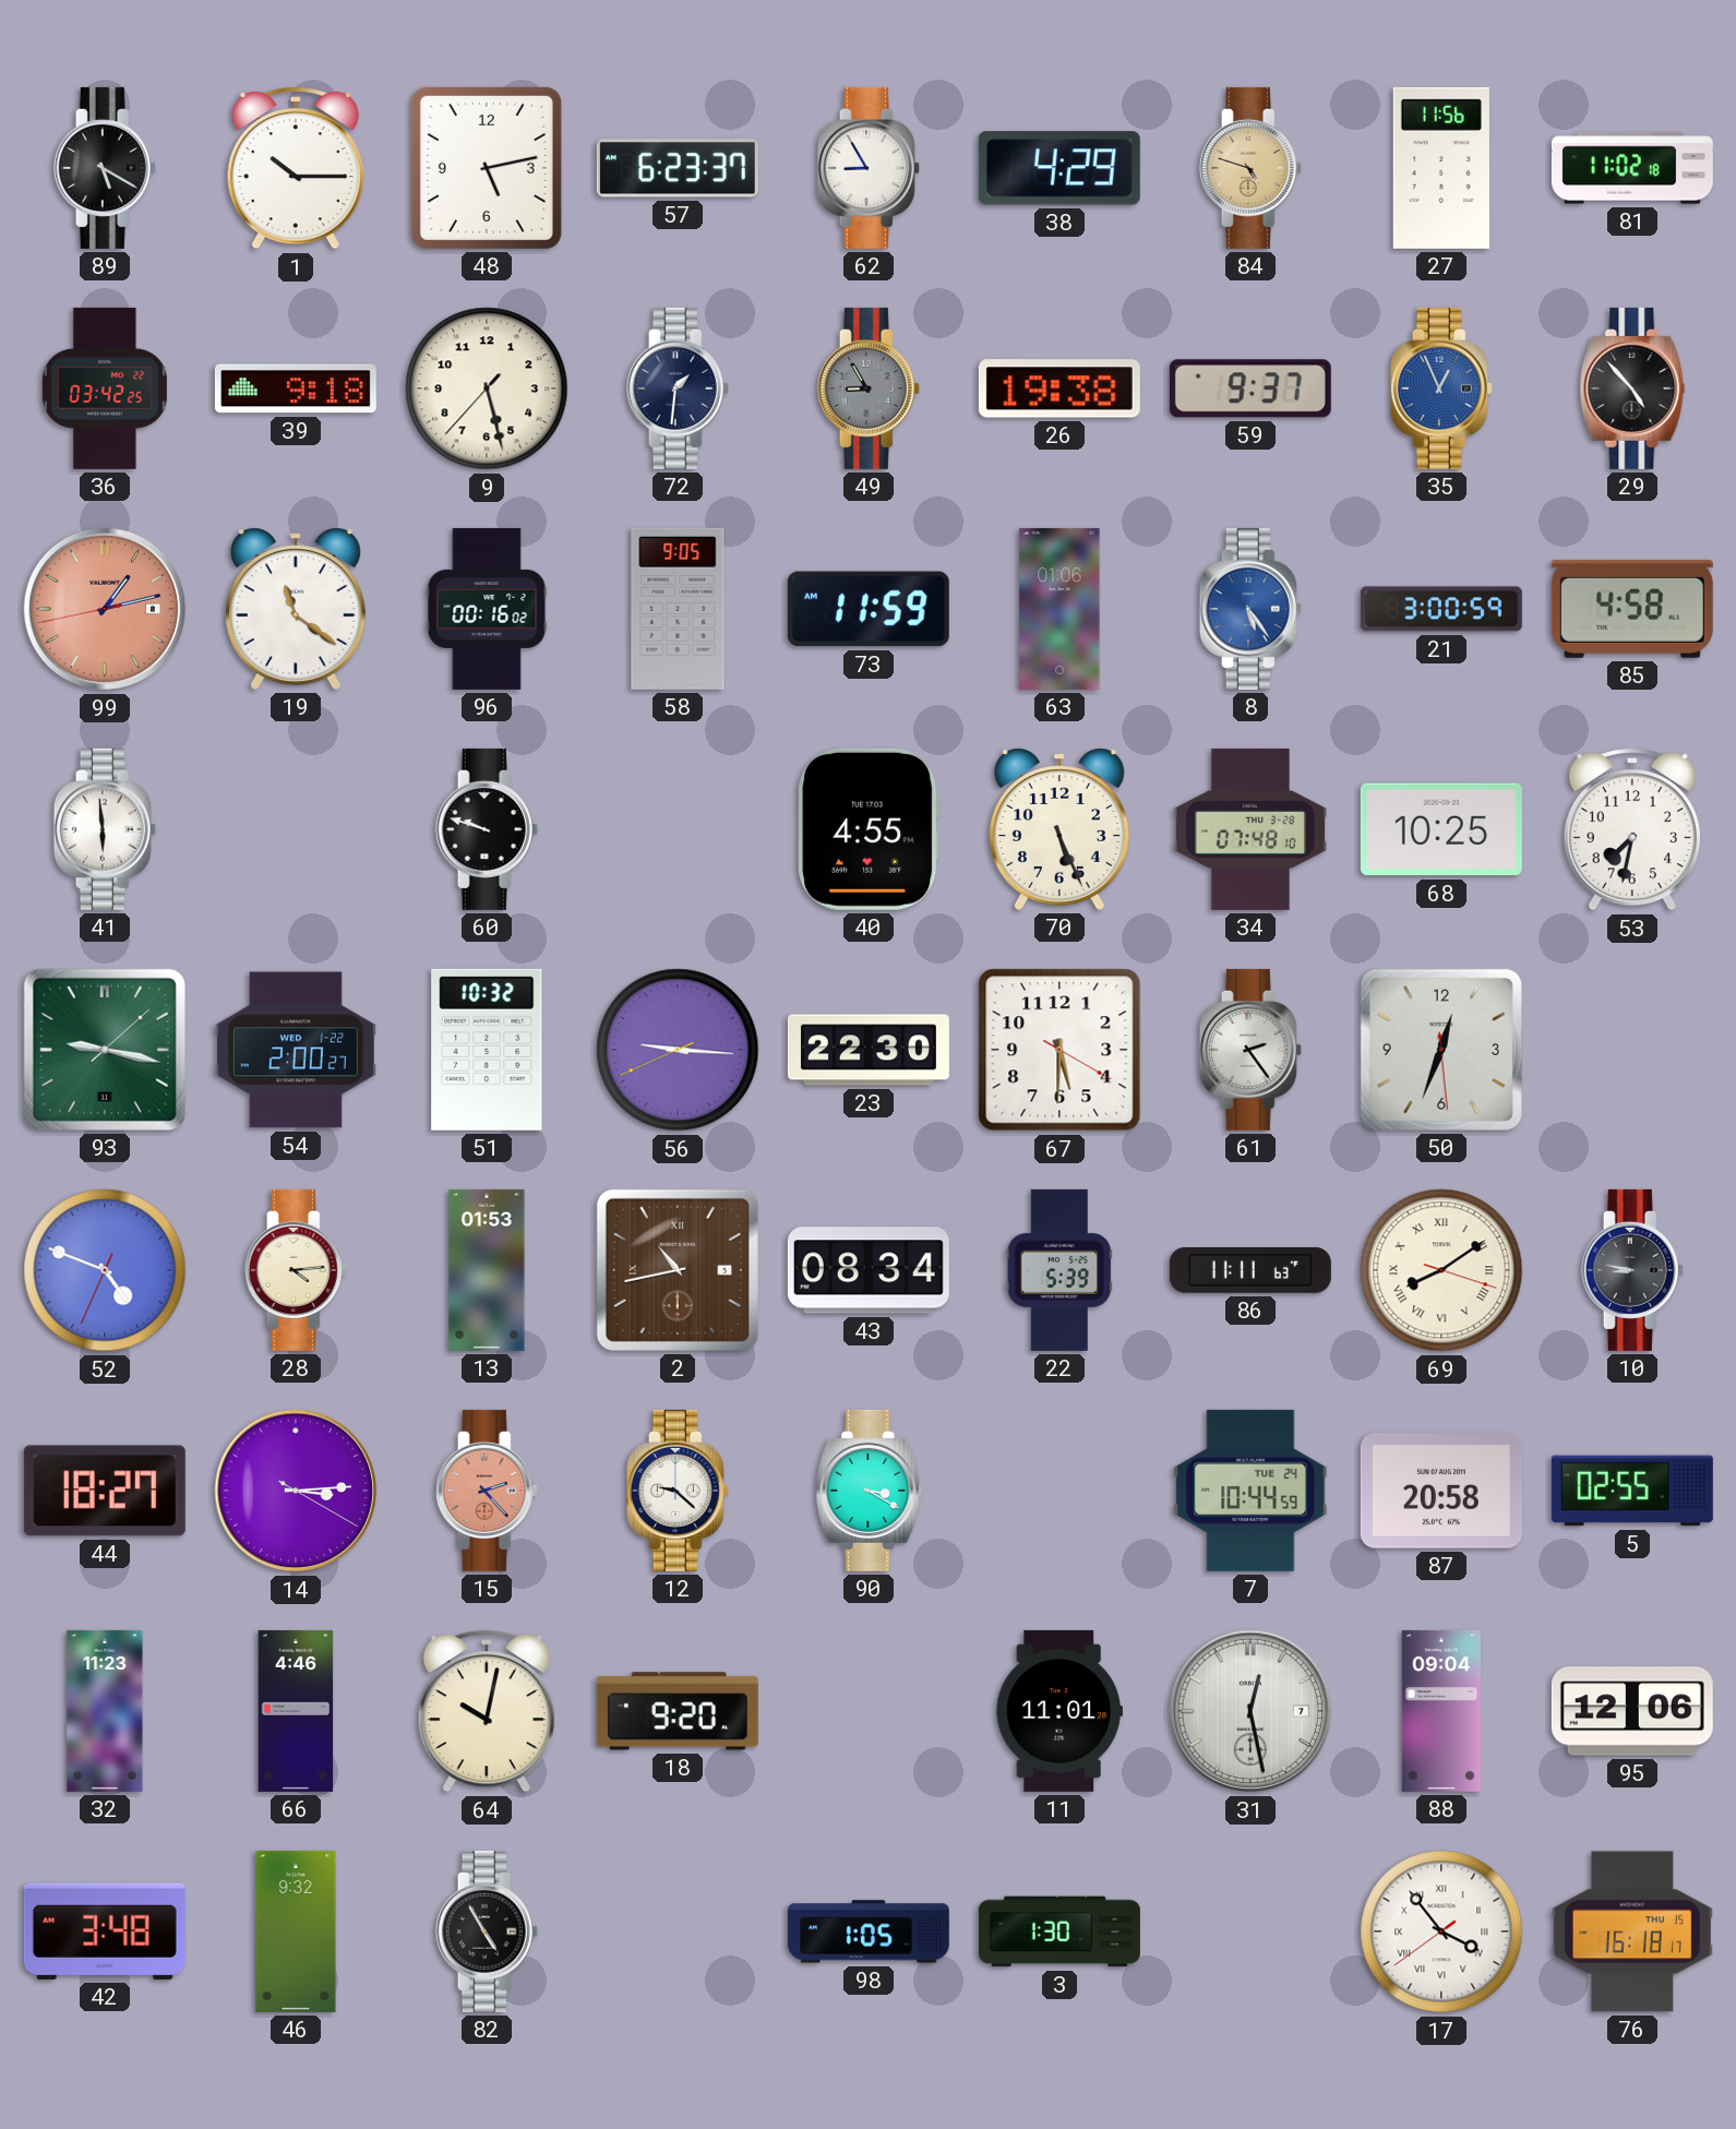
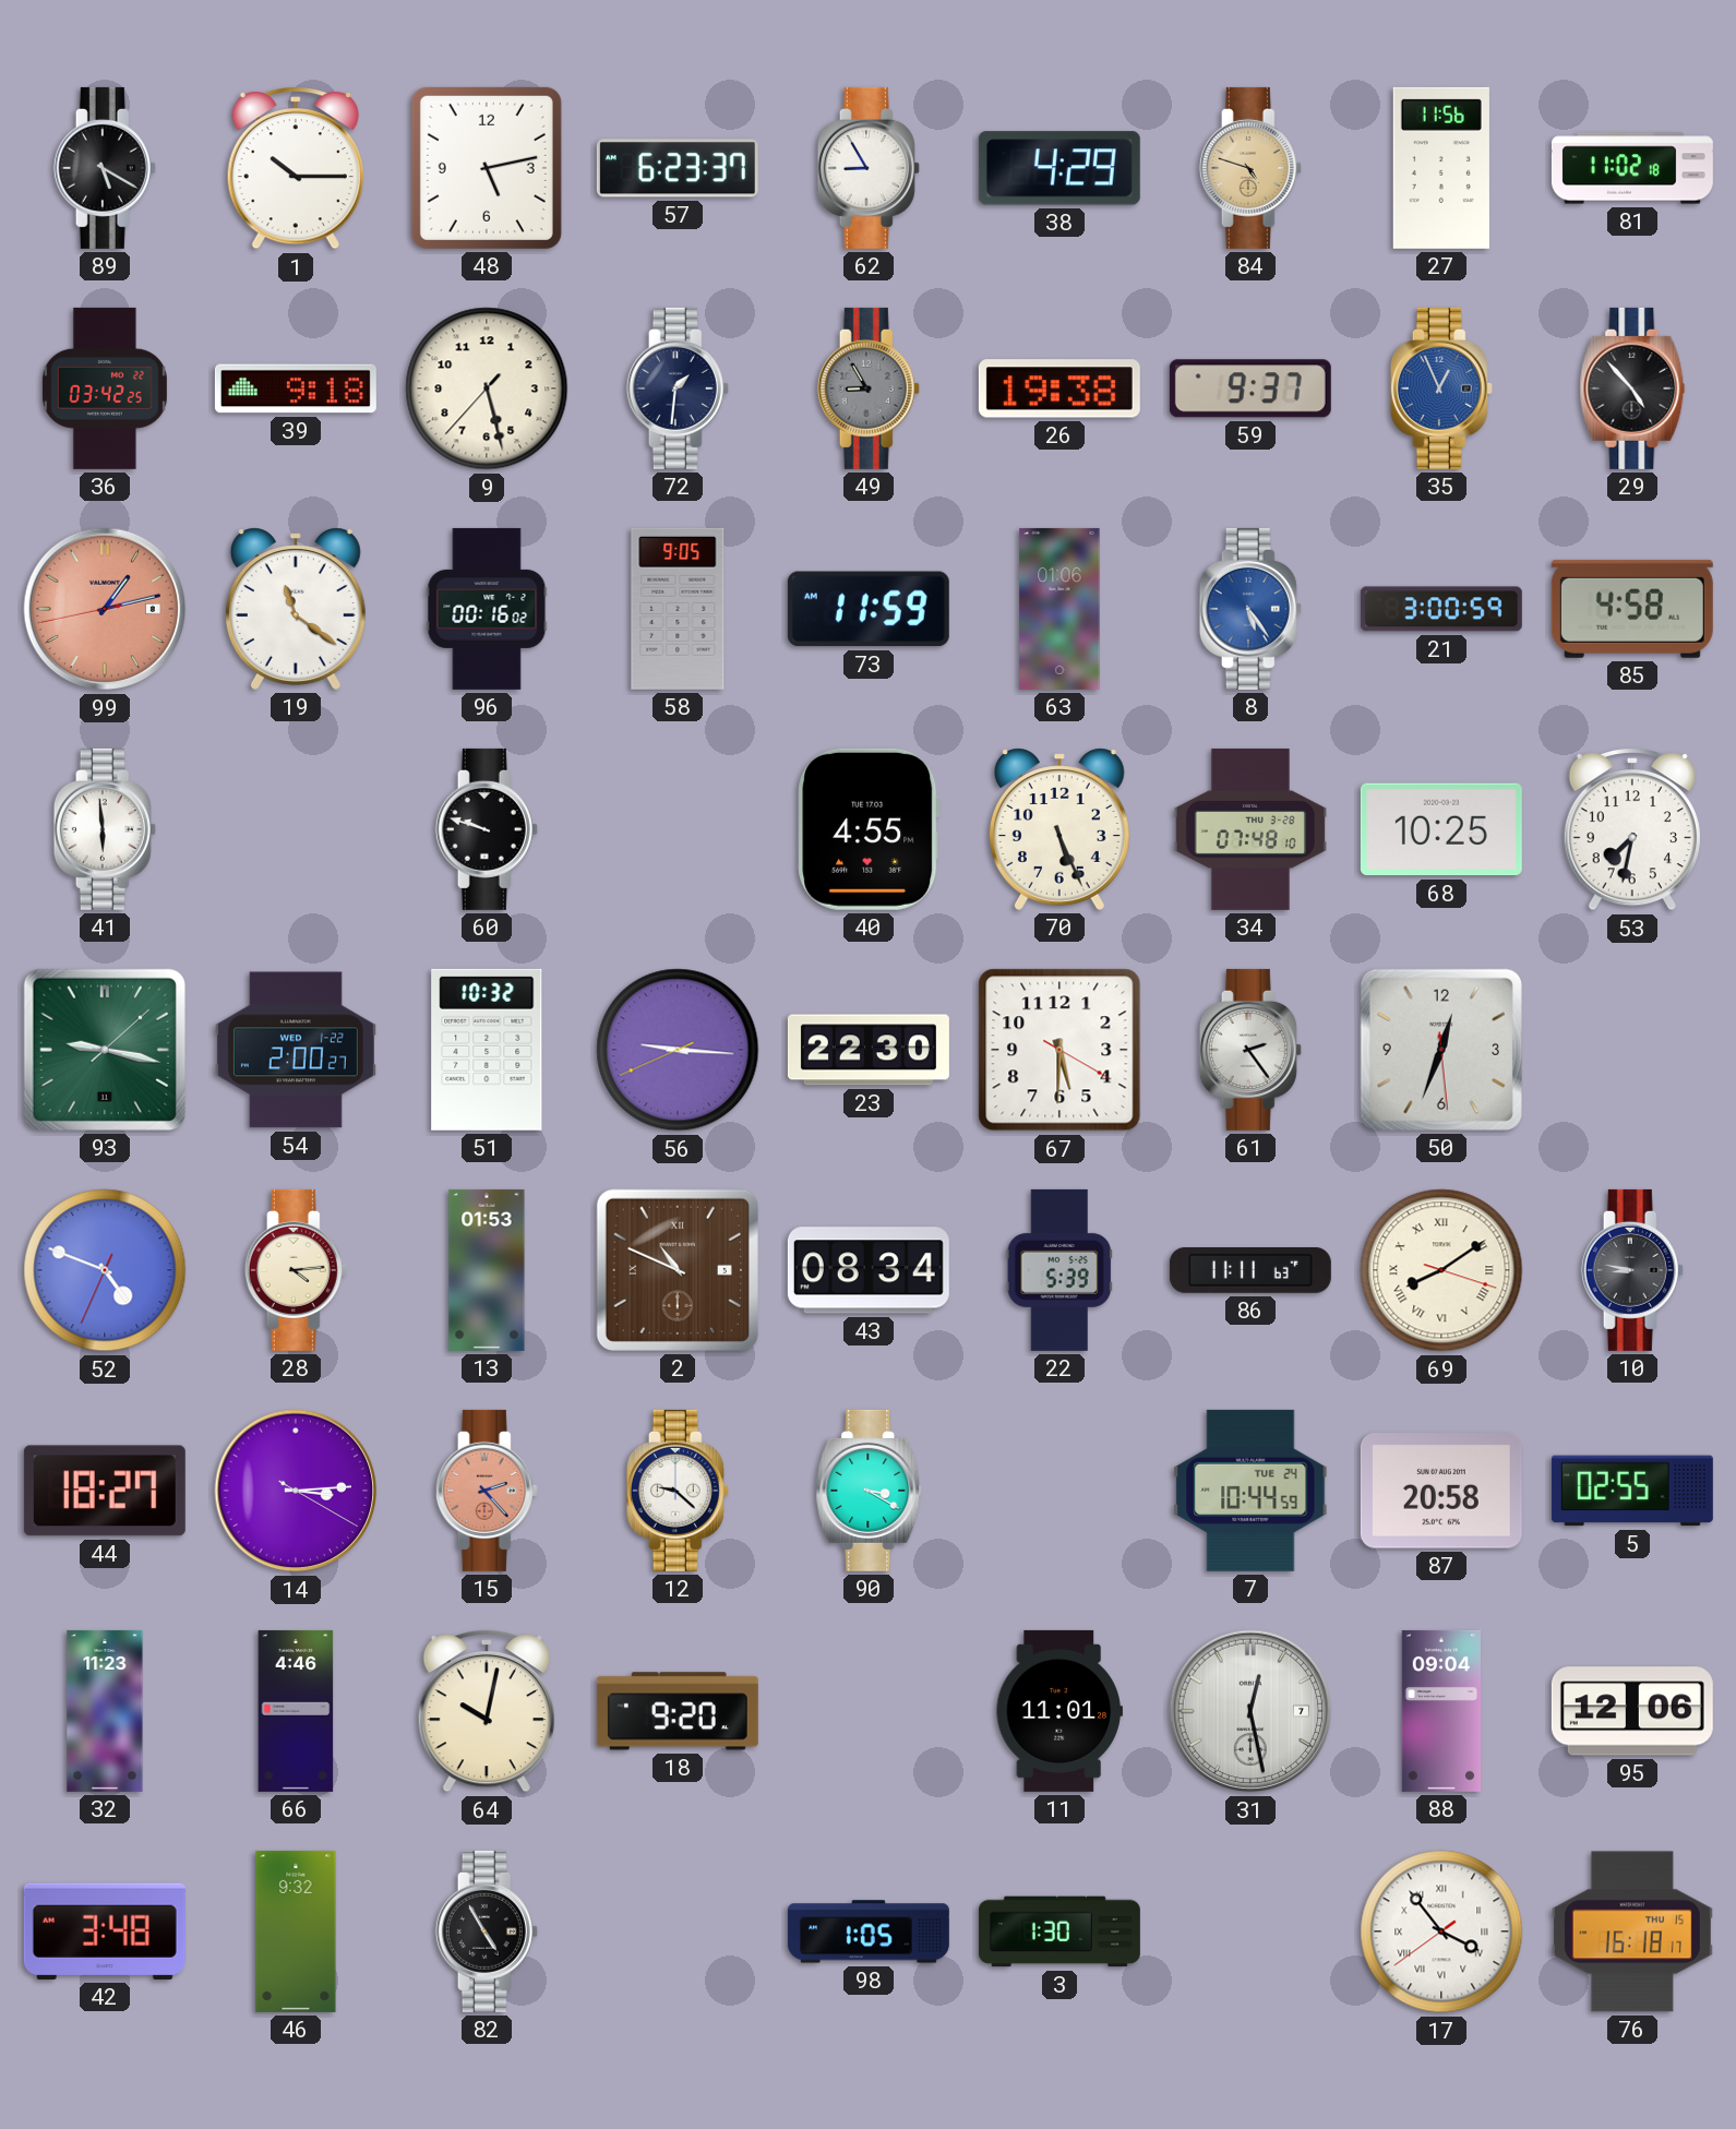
2: 10:43 -> 10:49 (678, 1270)
